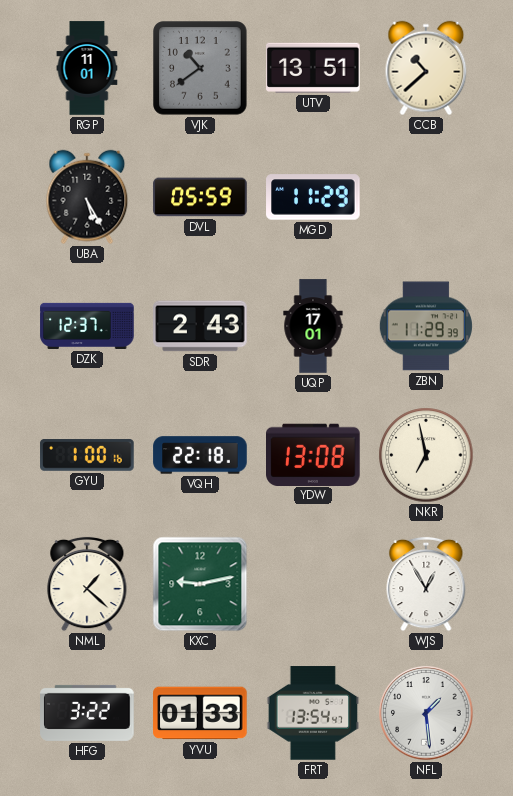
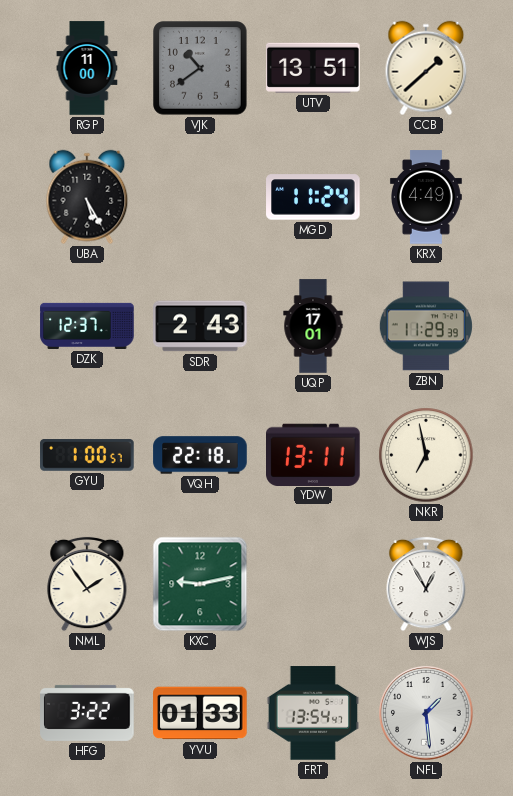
RGP: 11:01 -> 11:00 (87, 68)
CCB: 10:38 -> 1:38 (426, 68)
DVL: 05:59 -> none (200, 197)
MGD: 11:29 -> 11:24 (313, 197)
KRX: none -> 4:49 (426, 197)
GYU: 1:00:16 -> 1:00:57 (87, 456)
YDW: 13:08 -> 13:11 (313, 454)
NML: 1:22 -> 1:54 (87, 584)
